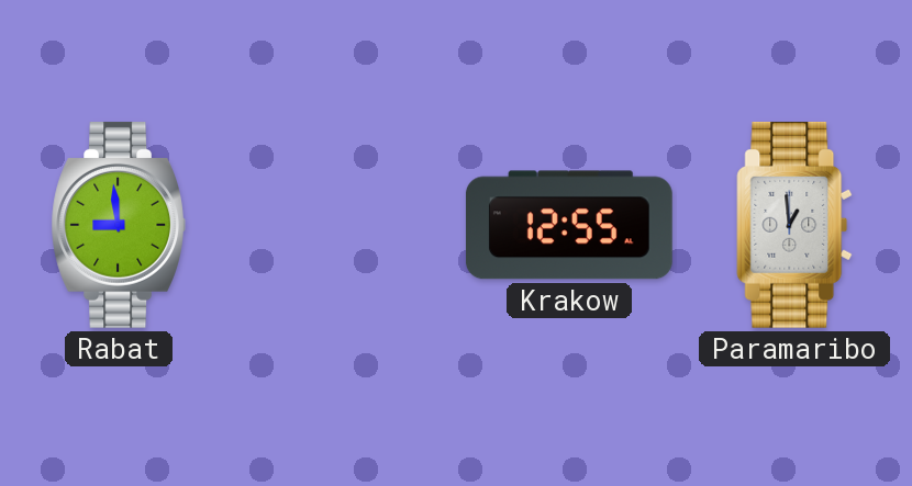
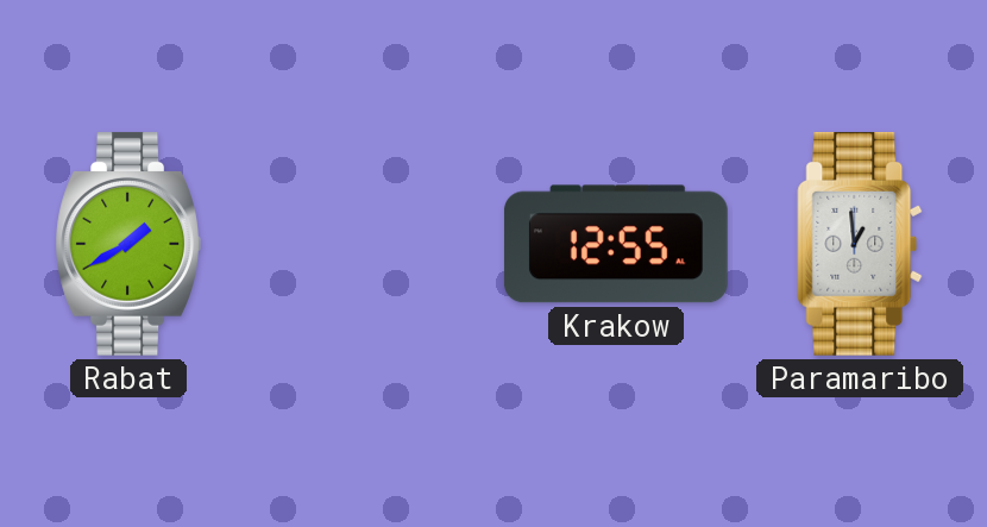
Rabat: 8:59 -> 1:40 (127, 244)
